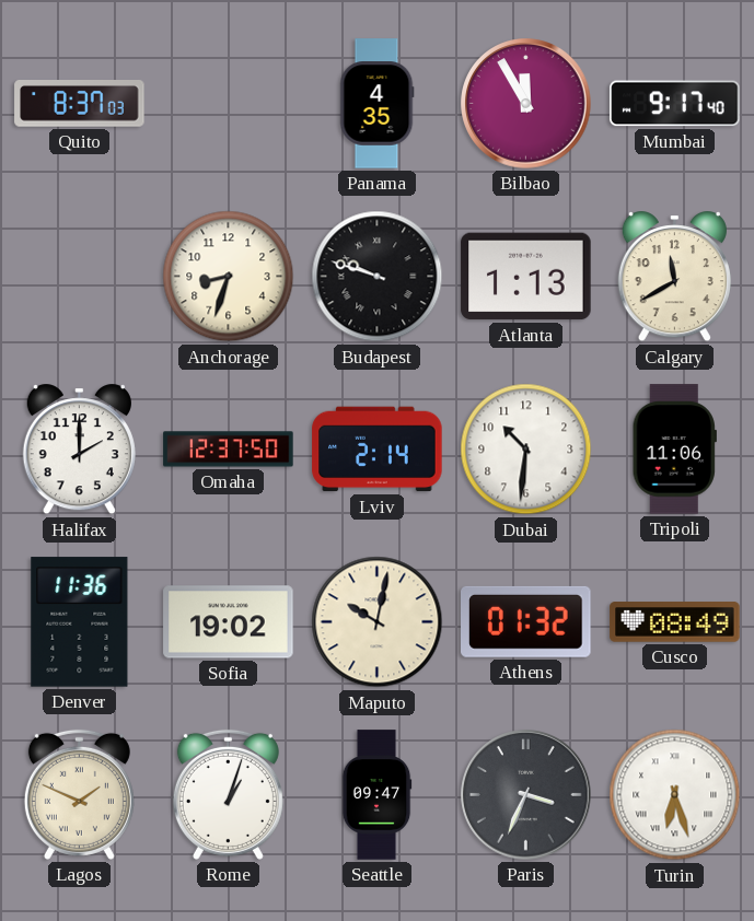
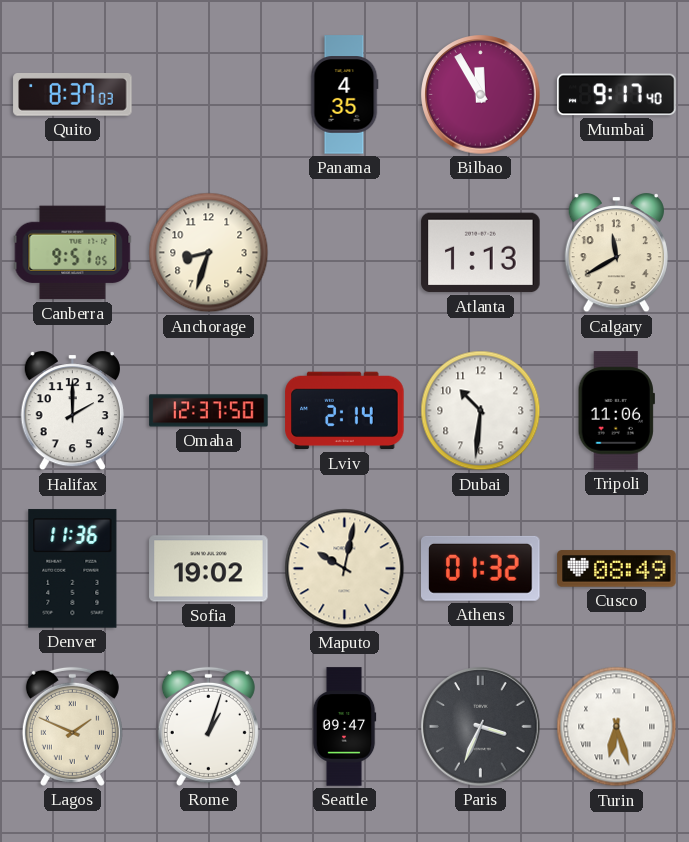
Canberra: none -> 9:51 (73, 253)
Budapest: 9:48 -> none (378, 277)
